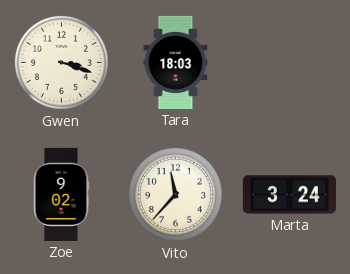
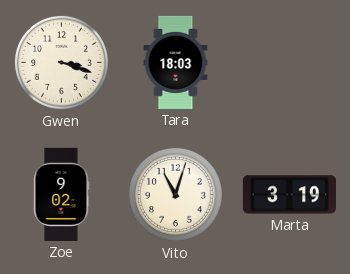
Vito: 11:37 -> 11:03 (175, 194)
Marta: 3:24 -> 3:19 (289, 195)
